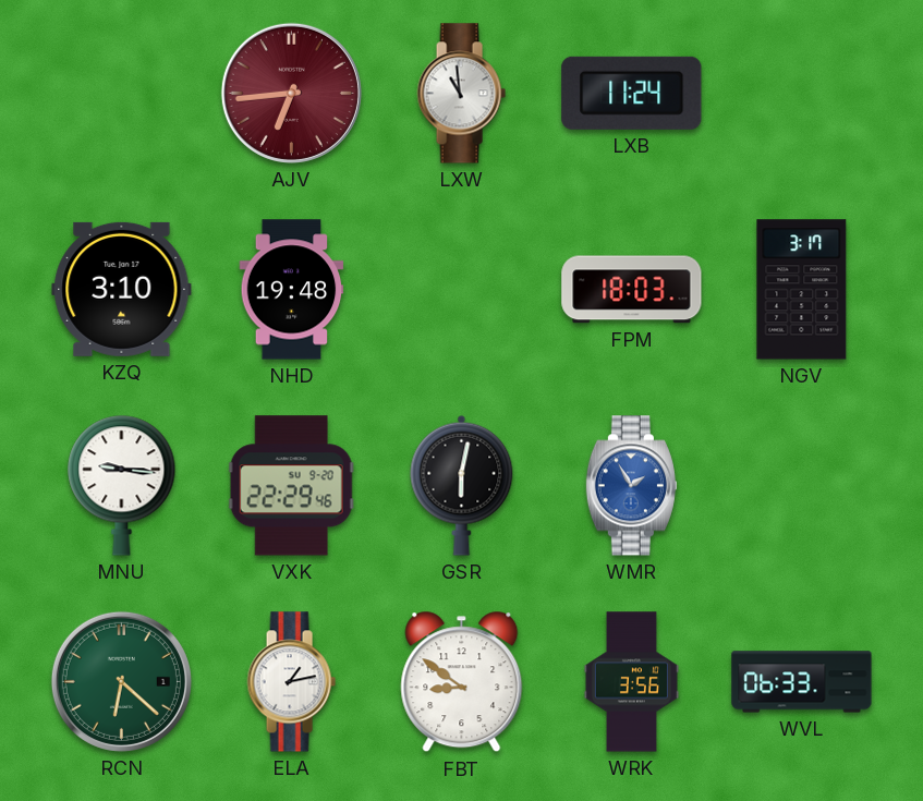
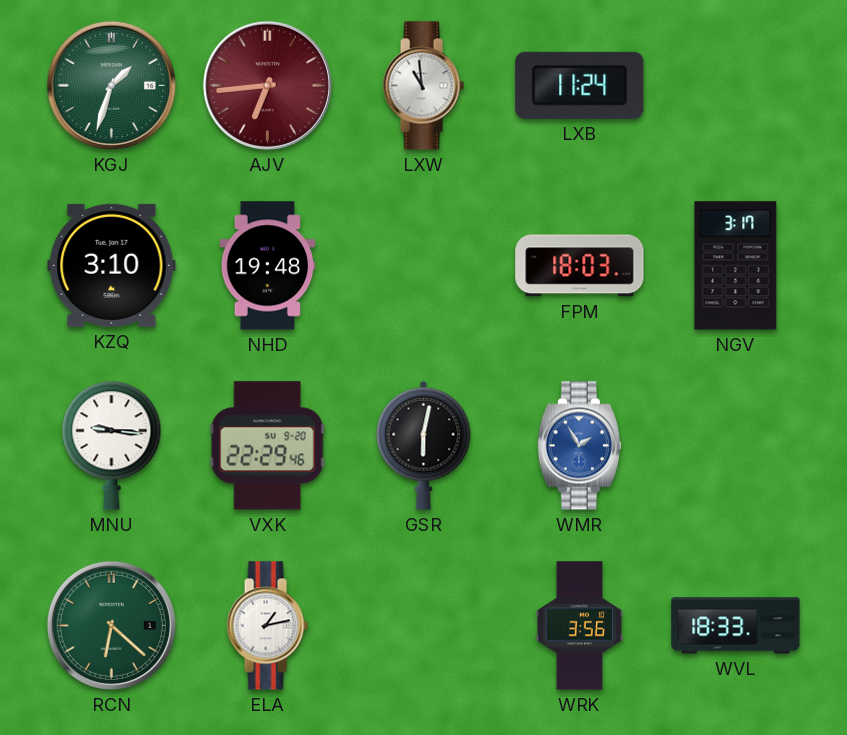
KGJ: none -> 1:33 (111, 85)
FBT: 8:51 -> none (462, 682)
WVL: 06:33 -> 18:33 (736, 626)
